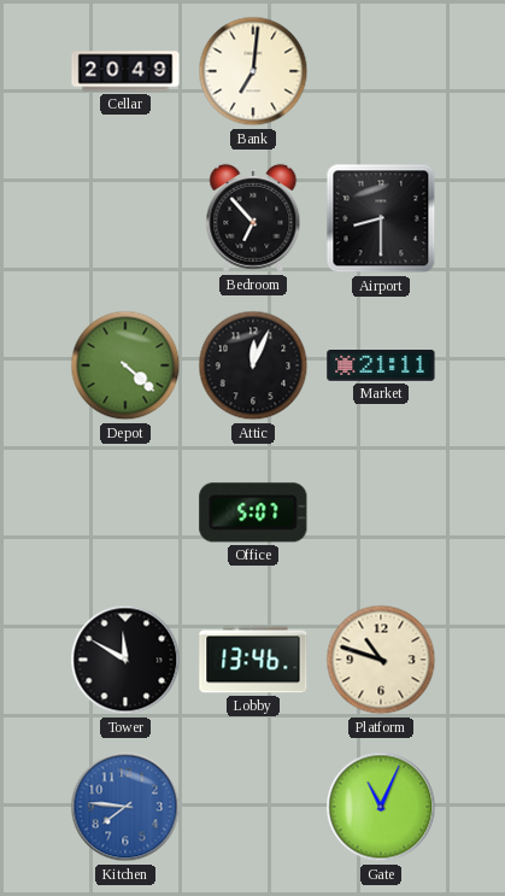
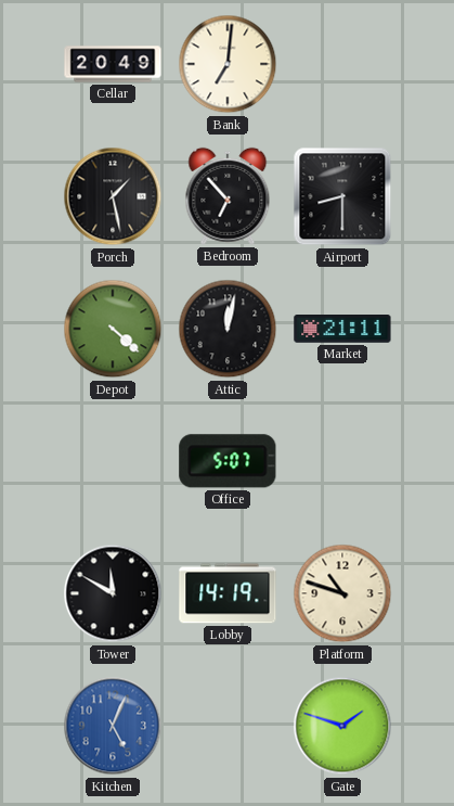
Porch: none -> 1:28 (113, 196)
Attic: 12:04 -> 12:02 (228, 329)
Lobby: 13:46 -> 14:19 (228, 593)
Kitchen: 7:46 -> 5:04 (113, 726)
Gate: 11:04 -> 1:48 (342, 726)
